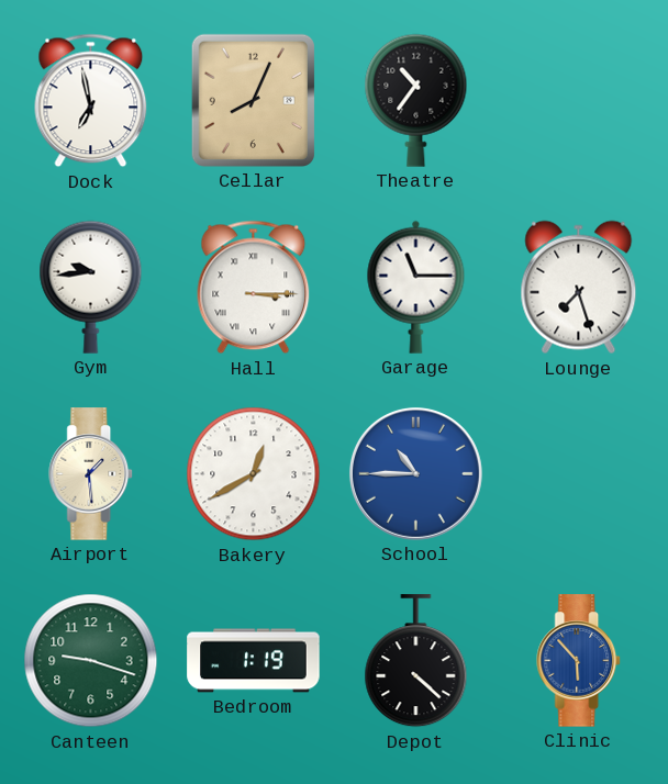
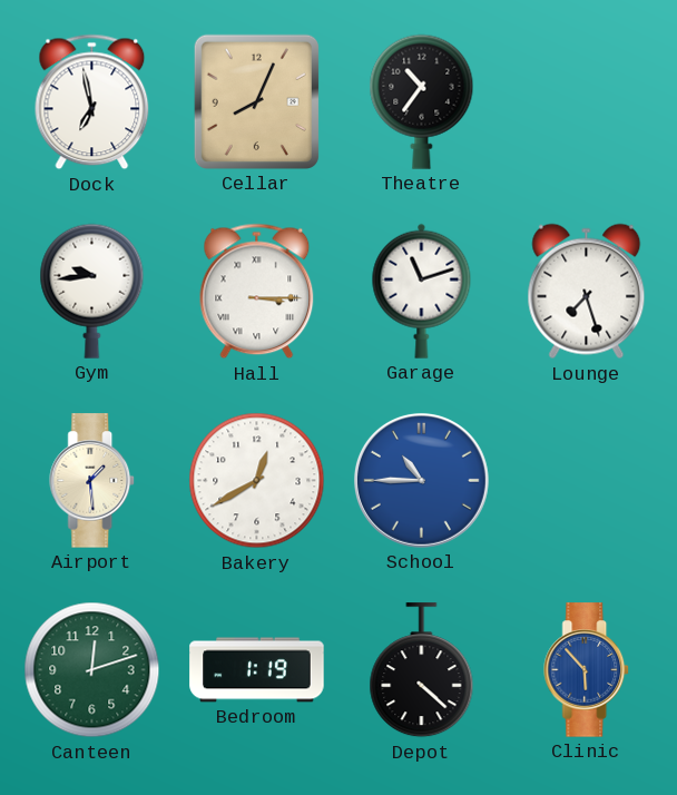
Garage: 11:15 -> 11:12 (422, 291)
Canteen: 9:18 -> 12:12 (92, 670)
